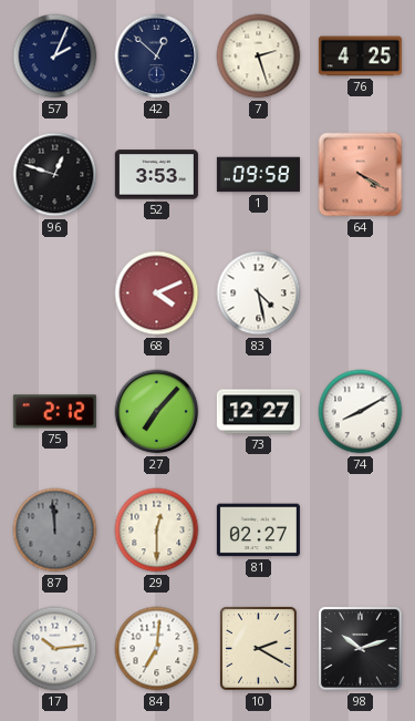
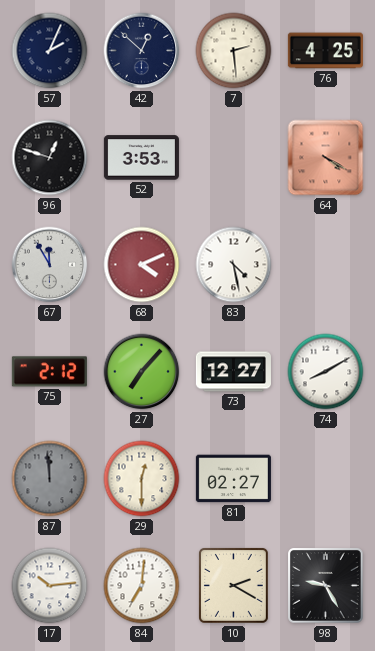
7: 2:27 -> 2:29 (234, 51)
1: 09:58 -> none (258, 175)
67: none -> 11:55 (50, 265)
98: 10:12 -> 9:25 (326, 586)
